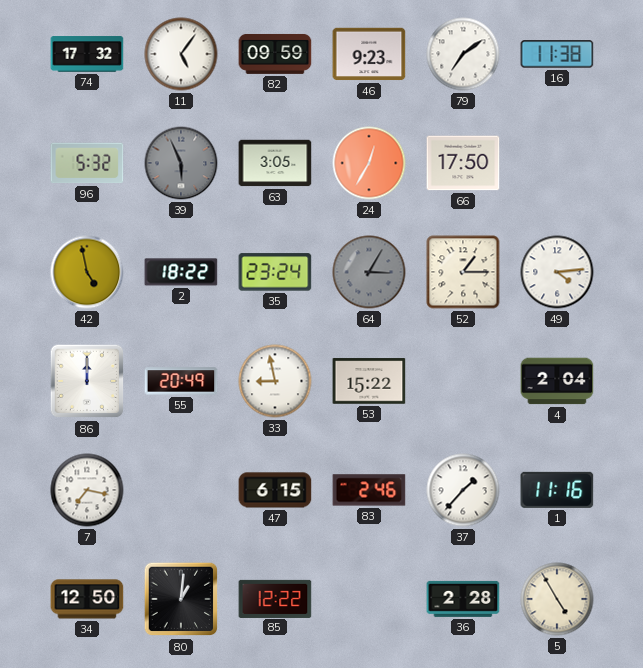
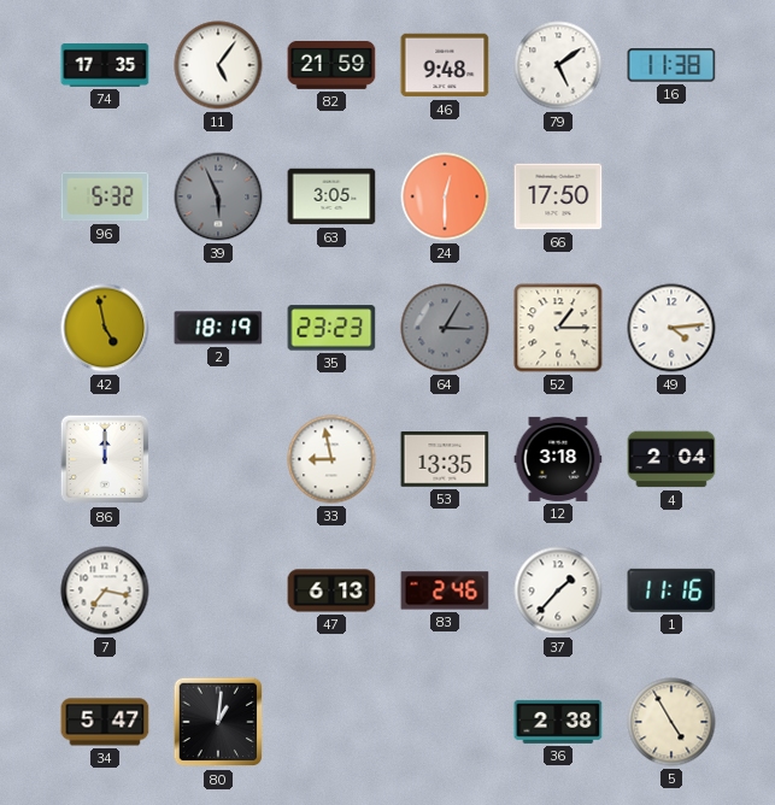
74: 17:32 -> 17:35 (105, 65)
82: 09:59 -> 21:59 (331, 65)
46: 9:23 -> 9:48 (445, 65)
79: 7:09 -> 5:09 (558, 65)
24: 12:35 -> 12:30 (445, 196)
2: 18:22 -> 18:19 (218, 328)
35: 23:24 -> 23:23 (331, 328)
55: 20:49 -> none (181, 381)
53: 15:22 -> 13:35 (445, 459)
12: none -> 3:18 (558, 459)
47: 6:15 -> 6:13 (331, 590)
34: 12:50 -> 5:47 (105, 722)
85: 12:22 -> none (275, 598)
36: 2:28 -> 2:38 (558, 722)
